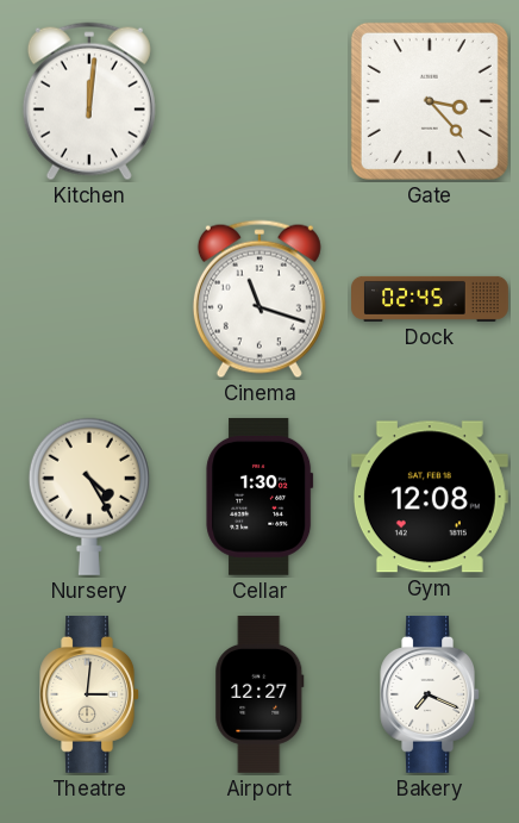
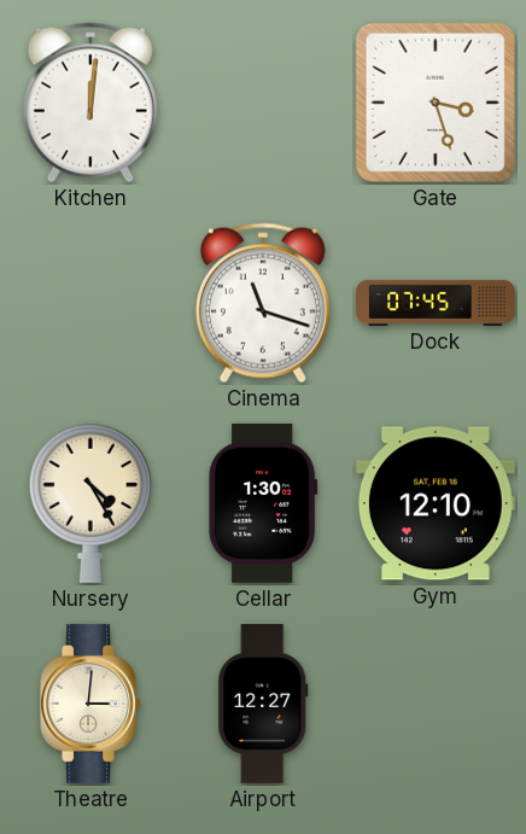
Gate: 3:23 -> 3:27 (436, 103)
Dock: 02:45 -> 07:45 (437, 303)
Gym: 12:08 -> 12:10 (436, 503)
Bakery: 7:19 -> none (430, 694)
